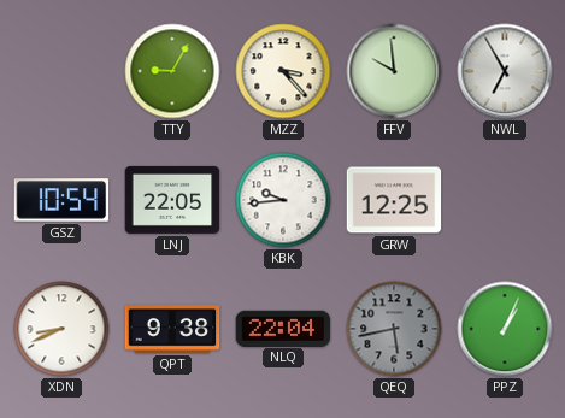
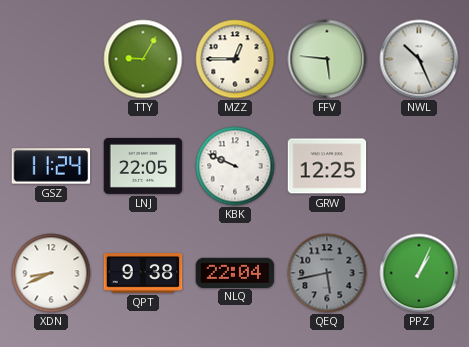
MZZ: 3:23 -> 12:45 (235, 59)
FFV: 9:59 -> 5:46 (327, 59)
NWL: 6:55 -> 10:26 (419, 59)
GSZ: 10:54 -> 11:24 (51, 166)
KBK: 9:44 -> 9:49 (235, 166)
